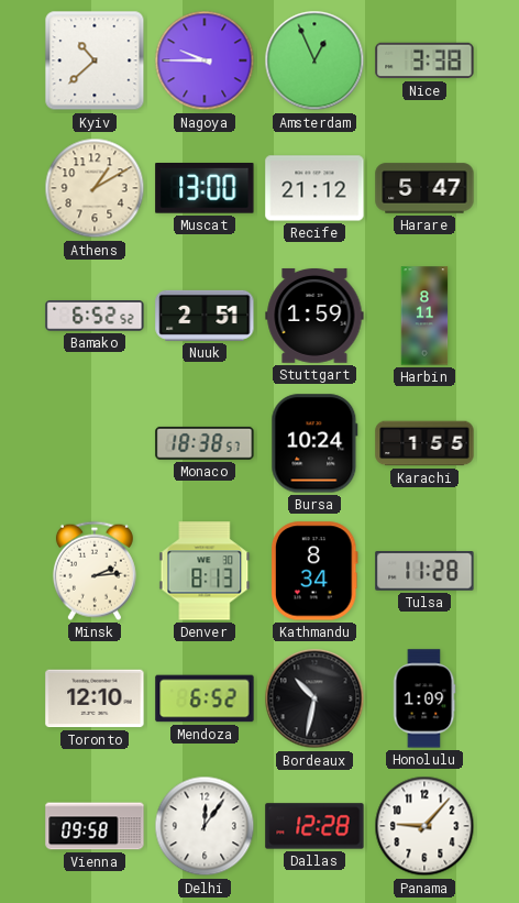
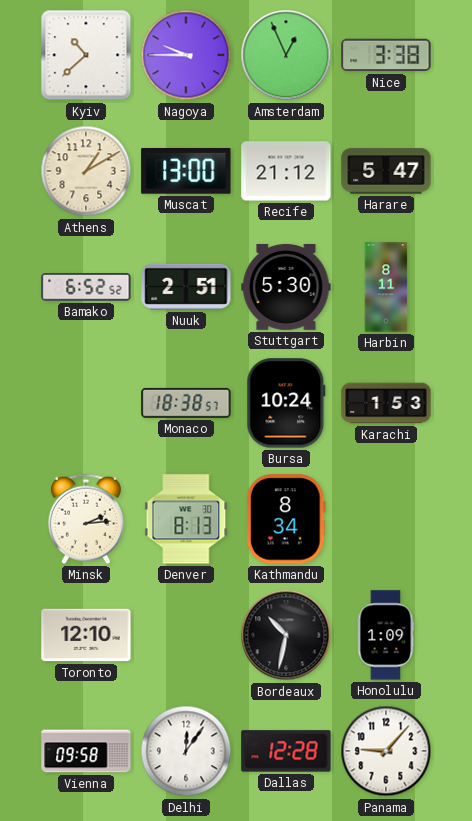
Stuttgart: 1:59 -> 5:30 (286, 287)
Karachi: 1:55 -> 1:53 (386, 403)
Tulsa: 11:28 -> none (424, 571)
Mendoza: 6:52 -> none (205, 698)
